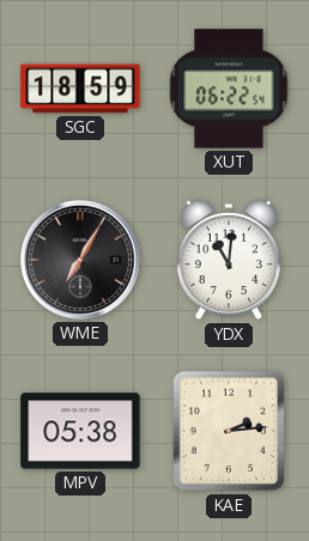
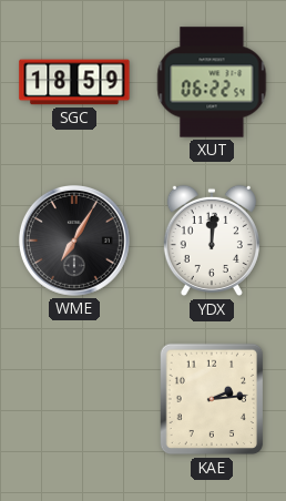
YDX: 11:01 -> 12:01 (212, 241)
MPV: 05:38 -> none (80, 431)
